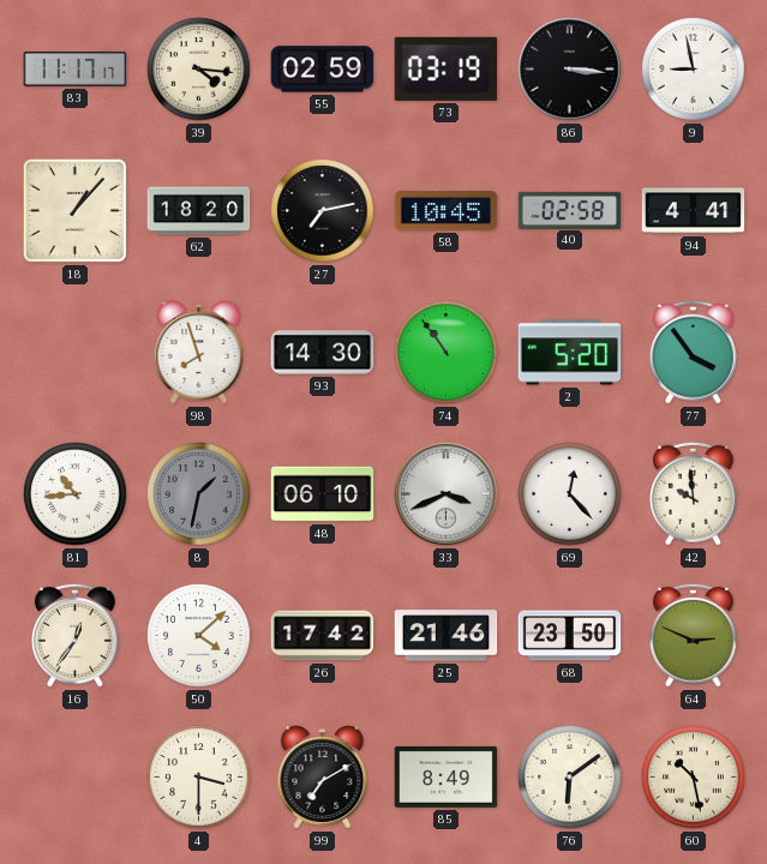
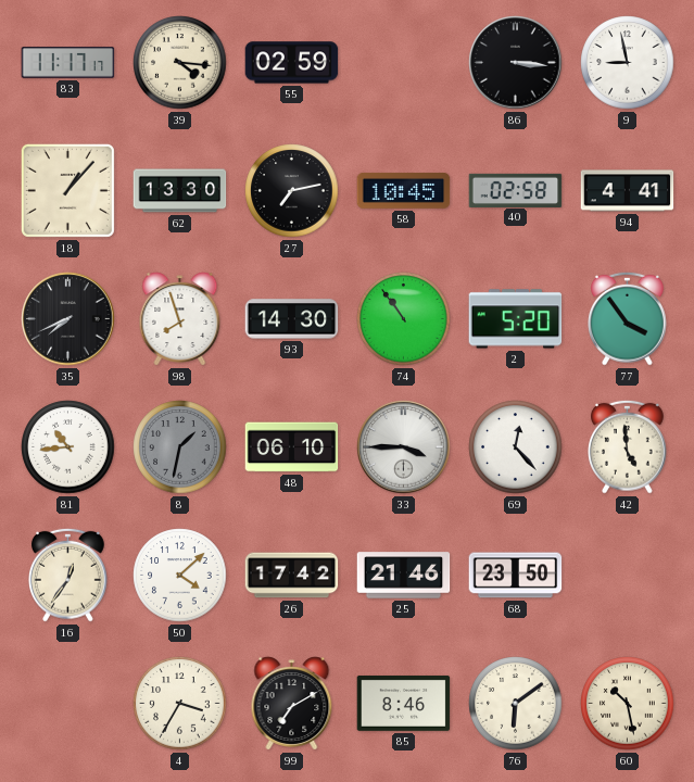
73: 03:19 -> none (447, 68)
62: 18:20 -> 13:30 (180, 191)
35: none -> 7:41 (68, 319)
33: 3:41 -> 3:45 (404, 447)
42: 9:59 -> 4:59 (628, 446)
64: 2:49 -> none (694, 635)
4: 3:30 -> 3:35 (180, 704)
85: 8:49 -> 8:46 (404, 703)
